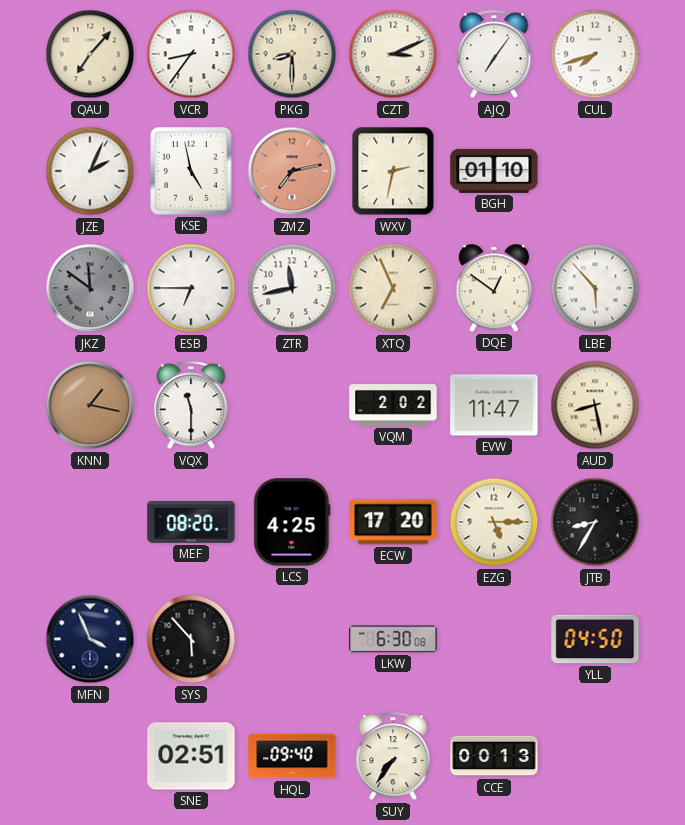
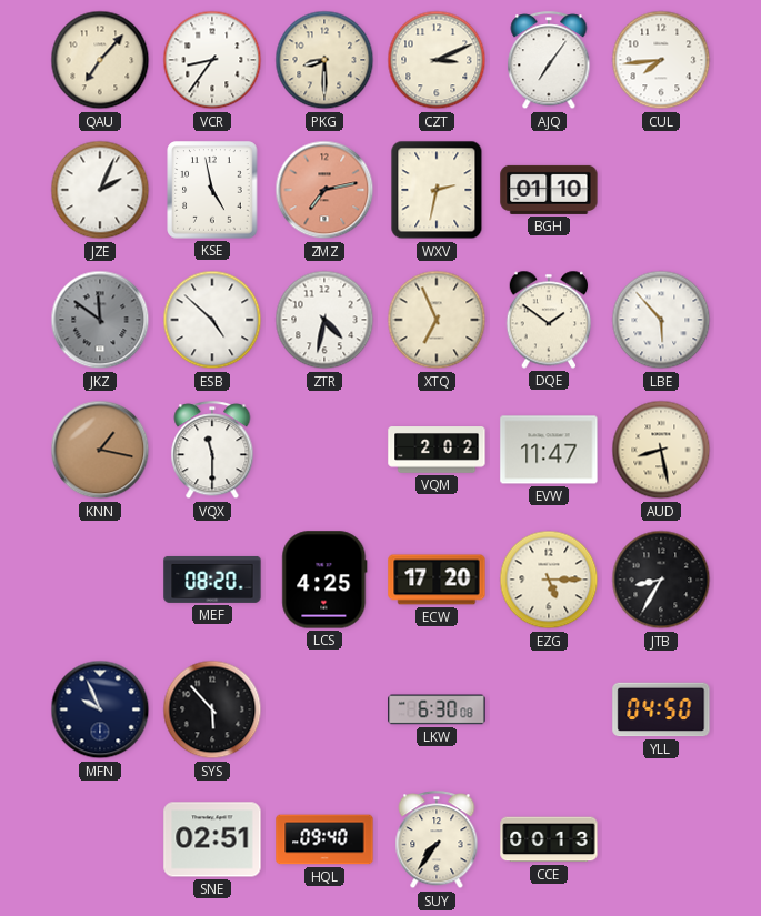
CUL: 7:42 -> 7:44 (661, 60)
ESB: 6:45 -> 4:52 (212, 320)
ZTR: 11:43 -> 4:32 (324, 320)
DQE: 12:51 -> 1:51 (549, 320)
MFN: 3:56 -> 9:56 (100, 709)
